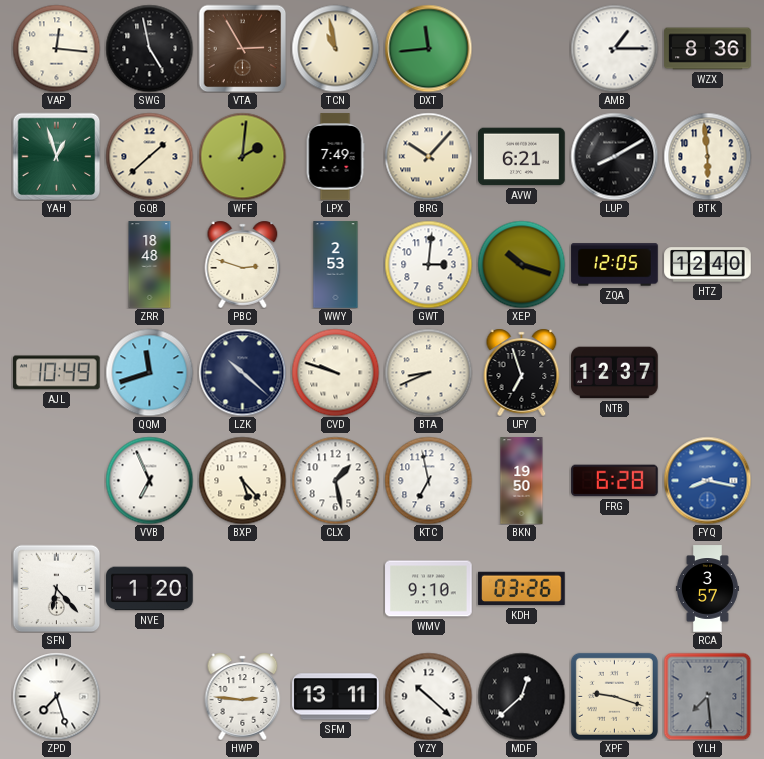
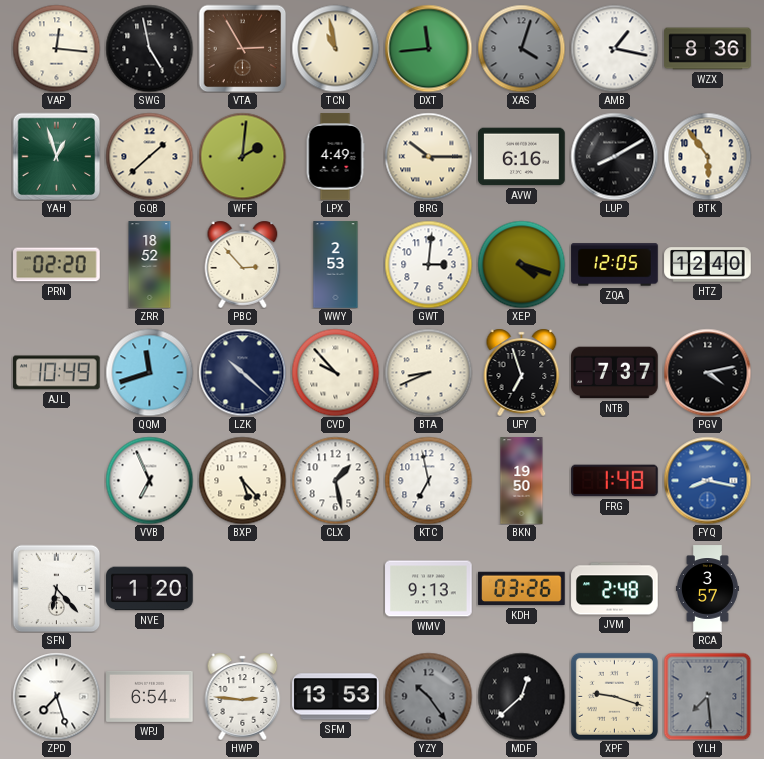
XAS: none -> 4:03 (521, 48)
AMB: 1:15 -> 1:17 (614, 48)
LPX: 7:49 -> 4:49 (335, 157)
BRG: 10:07 -> 10:15 (428, 156)
AVW: 6:21 -> 6:16 (522, 157)
BTK: 5:59 -> 5:54 (707, 156)
PRN: none -> 02:20 (57, 265)
ZRR: 18:48 -> 18:52 (150, 265)
PBC: 2:48 -> 2:53 (243, 264)
XEP: 10:18 -> 4:18 (521, 264)
CVD: 9:48 -> 9:53 (335, 372)
NTB: 12:37 -> 7:37 (615, 373)
PGV: none -> 4:13 (707, 372)
FRG: 6:28 -> 1:48 (615, 481)
WMV: 9:10 -> 9:13 (429, 589)
JVM: none -> 2:48 (615, 589)
WPJ: none -> 6:54 (150, 696)
SFM: 13:11 -> 13:53 (336, 697)
YZY: 10:22 -> 10:24 (428, 696)
YZY dial: white -> grey (428, 696)
